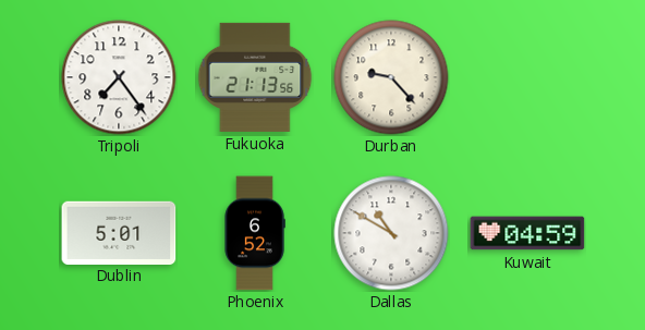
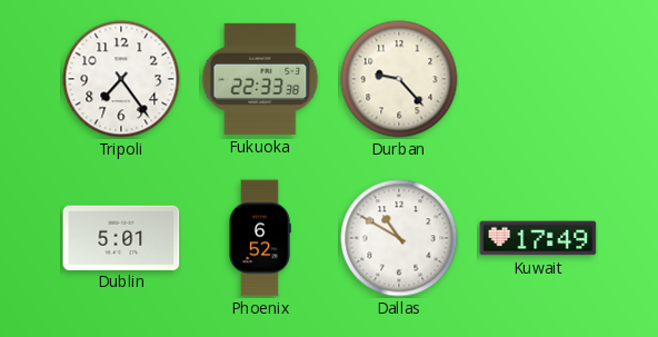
Fukuoka: 21:13 -> 22:33 (260, 79)
Kuwait: 04:59 -> 17:49 (538, 238)
